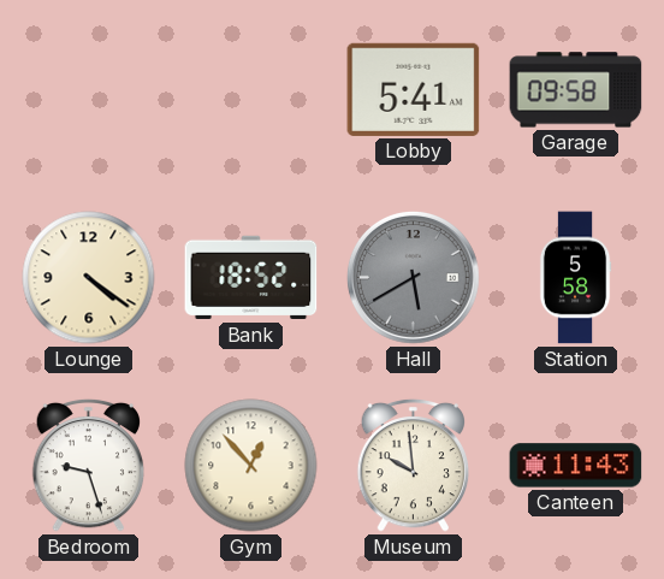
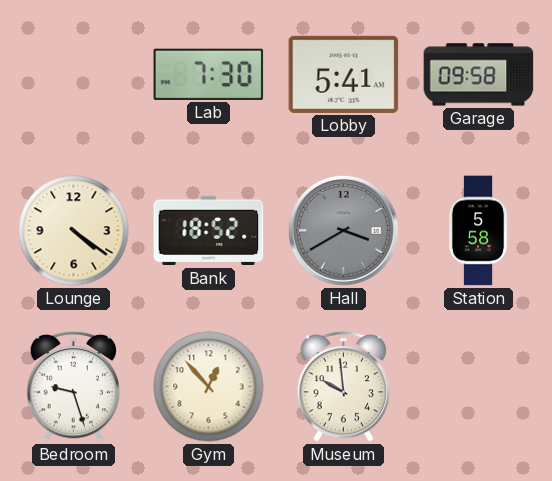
Lab: none -> 7:30 (209, 74)
Hall: 5:40 -> 3:40 (344, 231)
Canteen: 11:43 -> none (576, 466)
